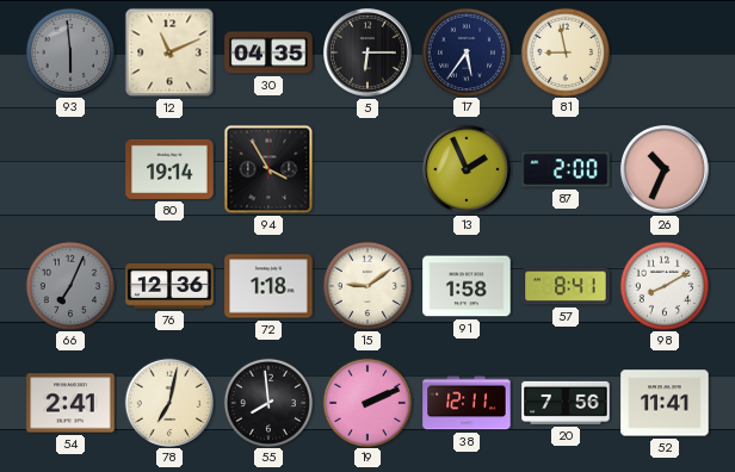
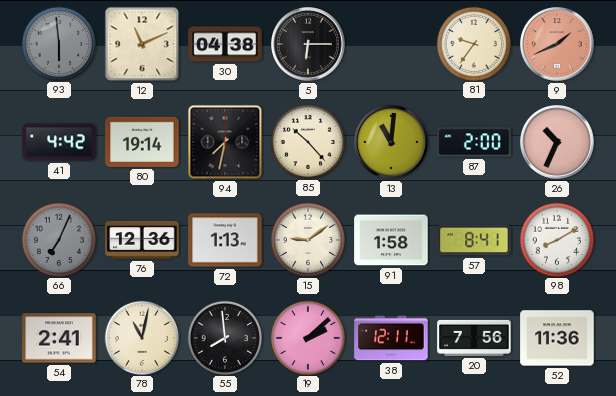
30: 04:35 -> 04:38 (225, 44)
17: 5:36 -> none (465, 51)
81: 8:58 -> 9:36 (473, 43)
9: none -> 1:41 (558, 45)
41: none -> 4:42 (59, 142)
94: 3:55 -> 7:32 (225, 142)
85: none -> 10:23 (307, 141)
13: 1:56 -> 11:01 (392, 143)
72: 1:18 -> 1:13 (225, 240)
78: 7:02 -> 11:02 (141, 337)
19: 2:11 -> 2:08 (307, 337)
52: 11:41 -> 11:36 (557, 338)
